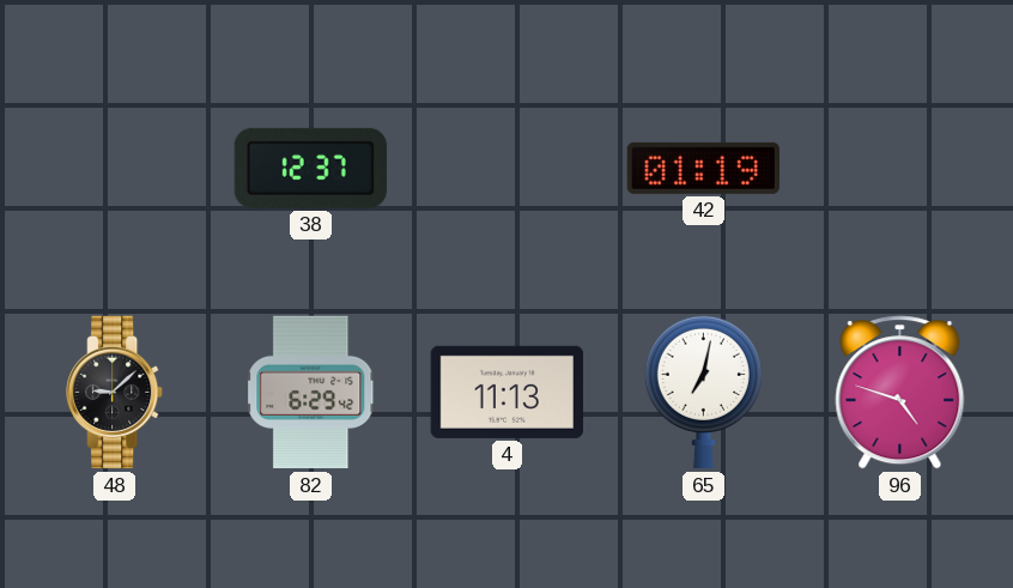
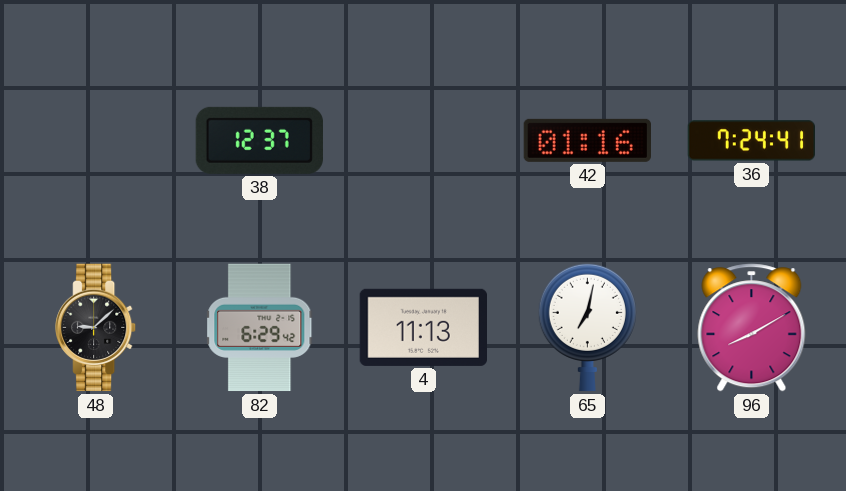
42: 01:19 -> 01:16 (587, 140)
36: none -> 7:24 (751, 141)
96: 4:48 -> 8:10 (752, 328)
